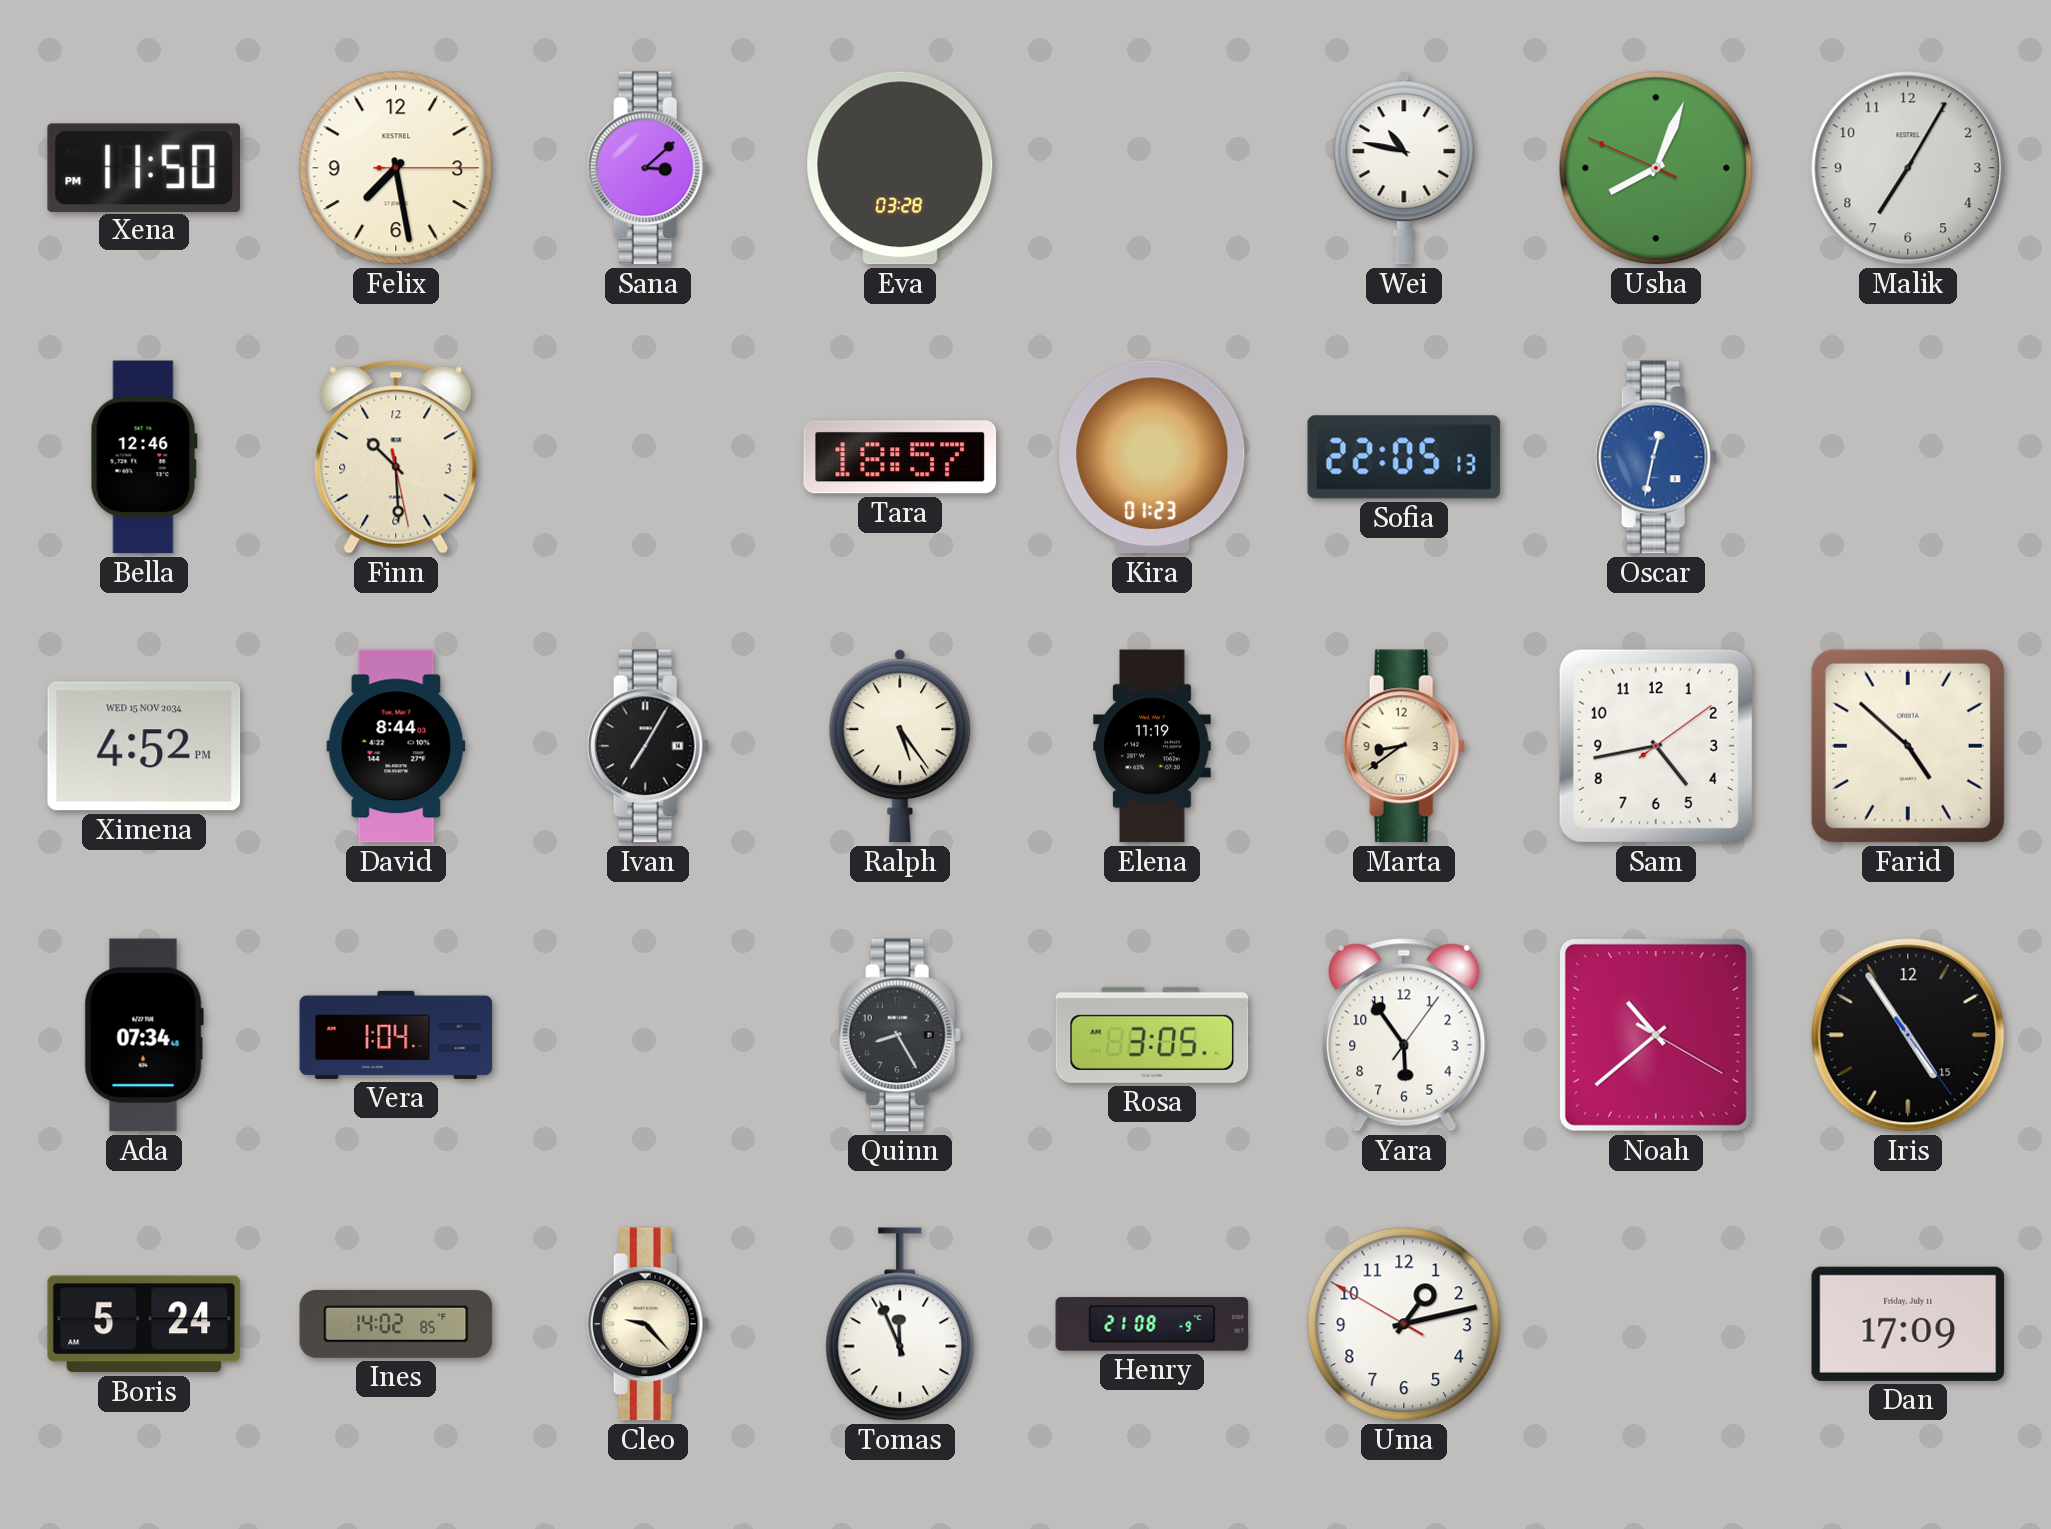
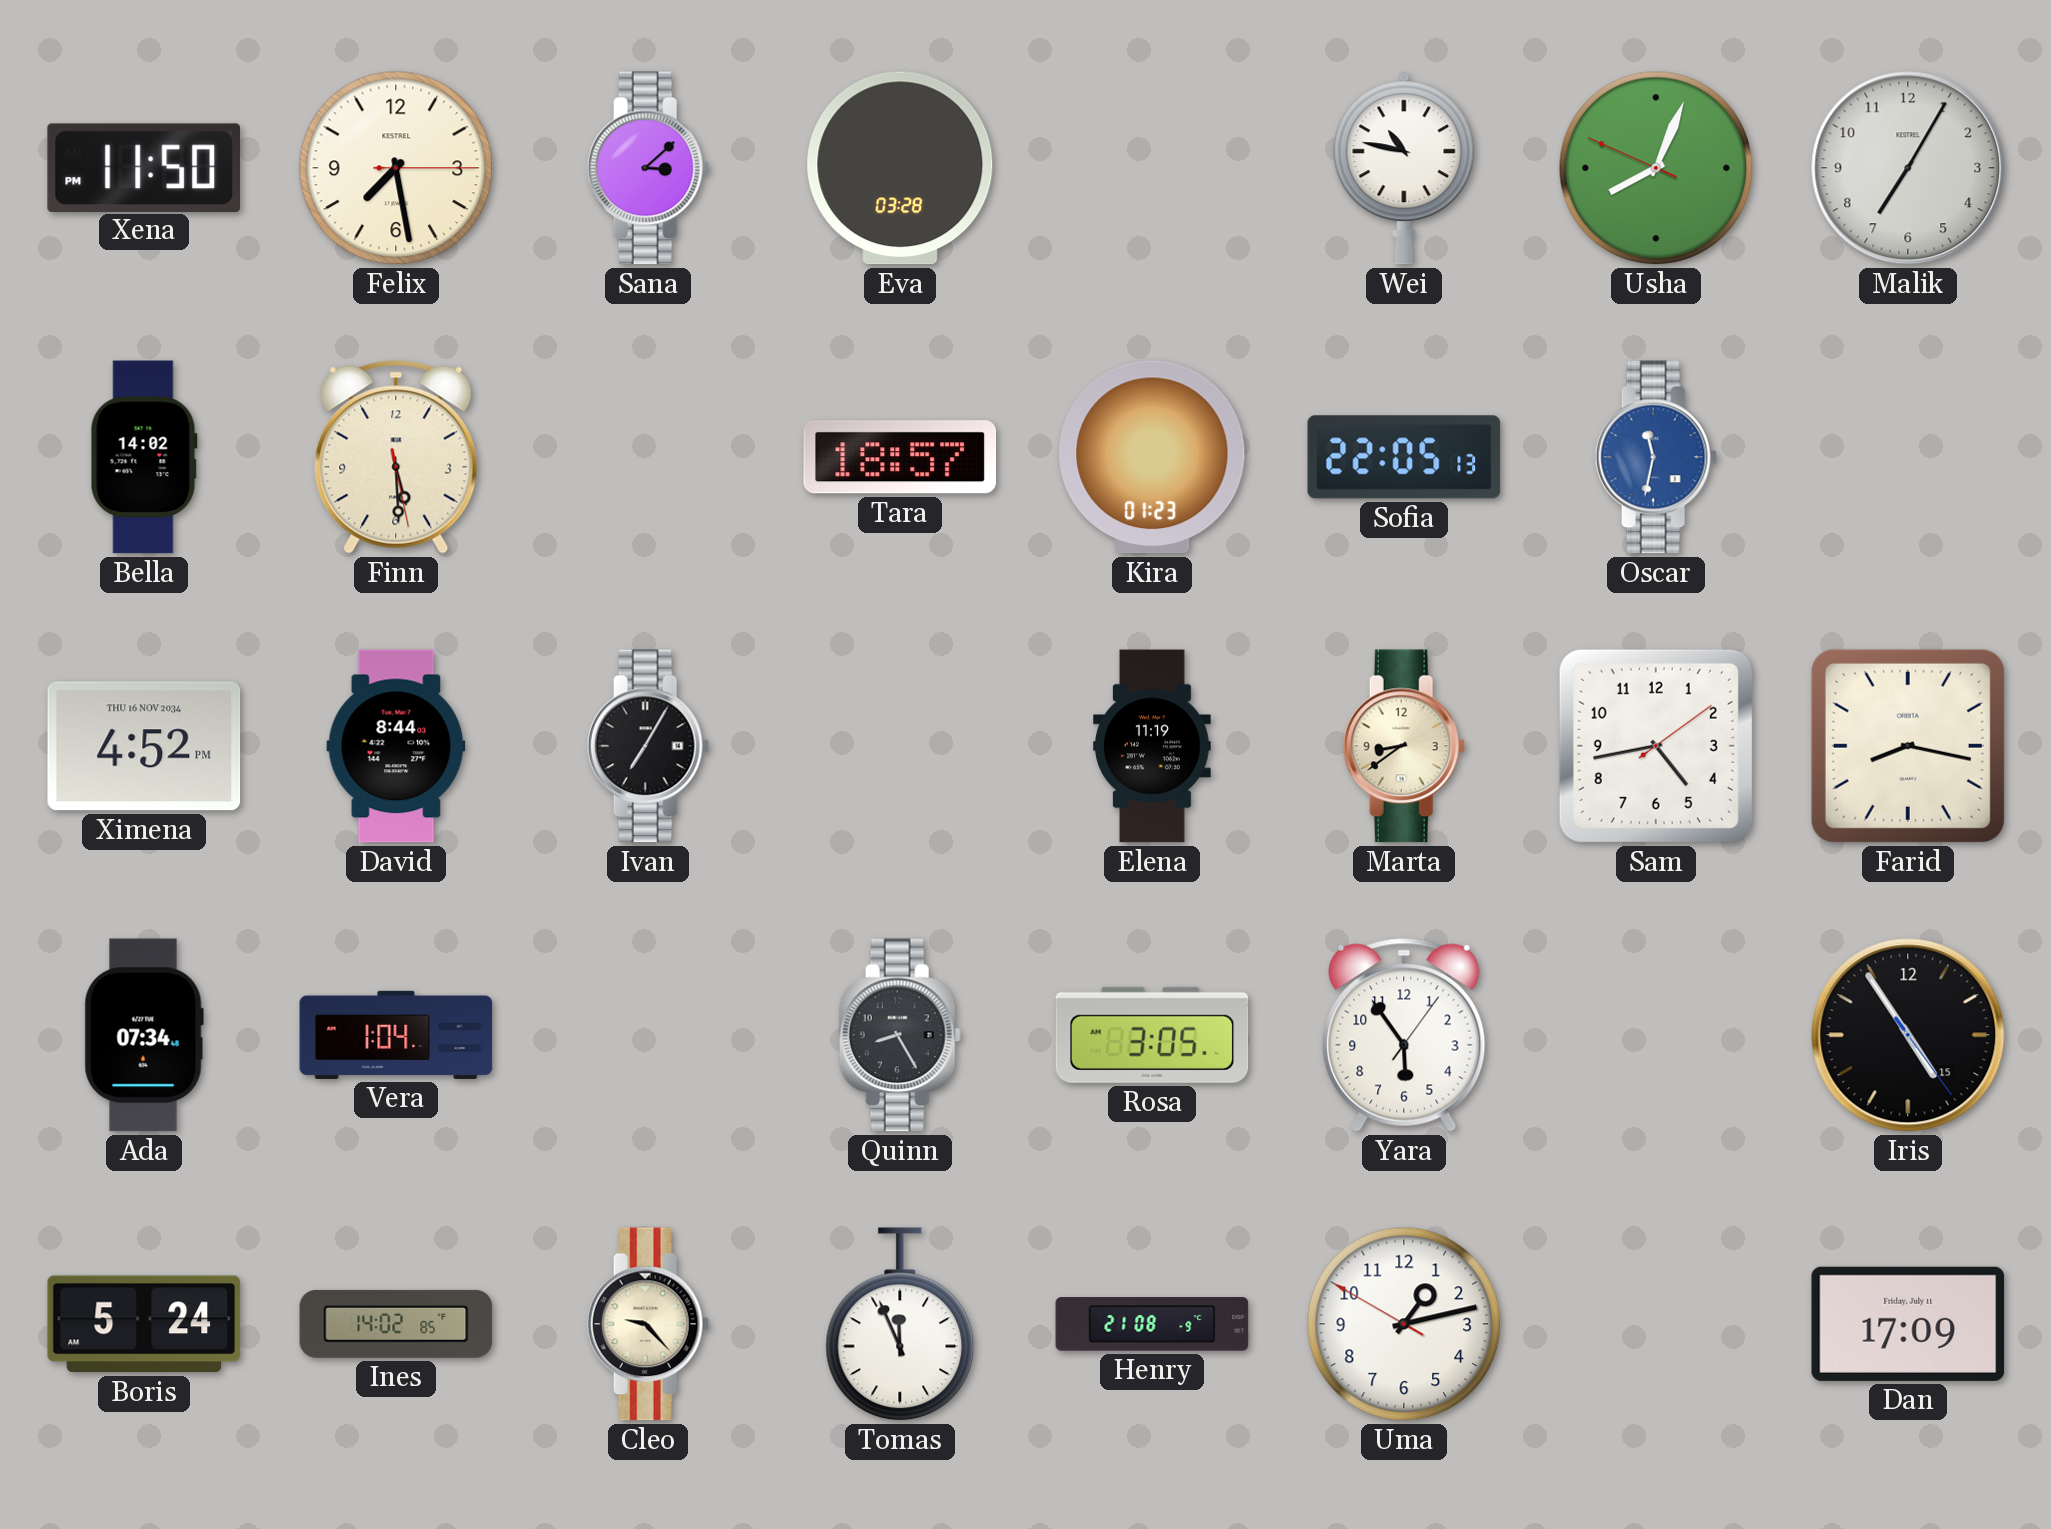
Bella: 12:46 -> 14:02 (144, 457)
Finn: 10:29 -> 5:29 (396, 457)
Oscar: 12:32 -> 11:32 (1656, 457)
Ximena date: WED 15 NOV 2034 -> THU 16 NOV 2034 (144, 746)
Ralph: 5:24 -> none (900, 746)
Farid: 4:52 -> 8:17 (1908, 746)
Noah: 10:38 -> none (1656, 1035)
